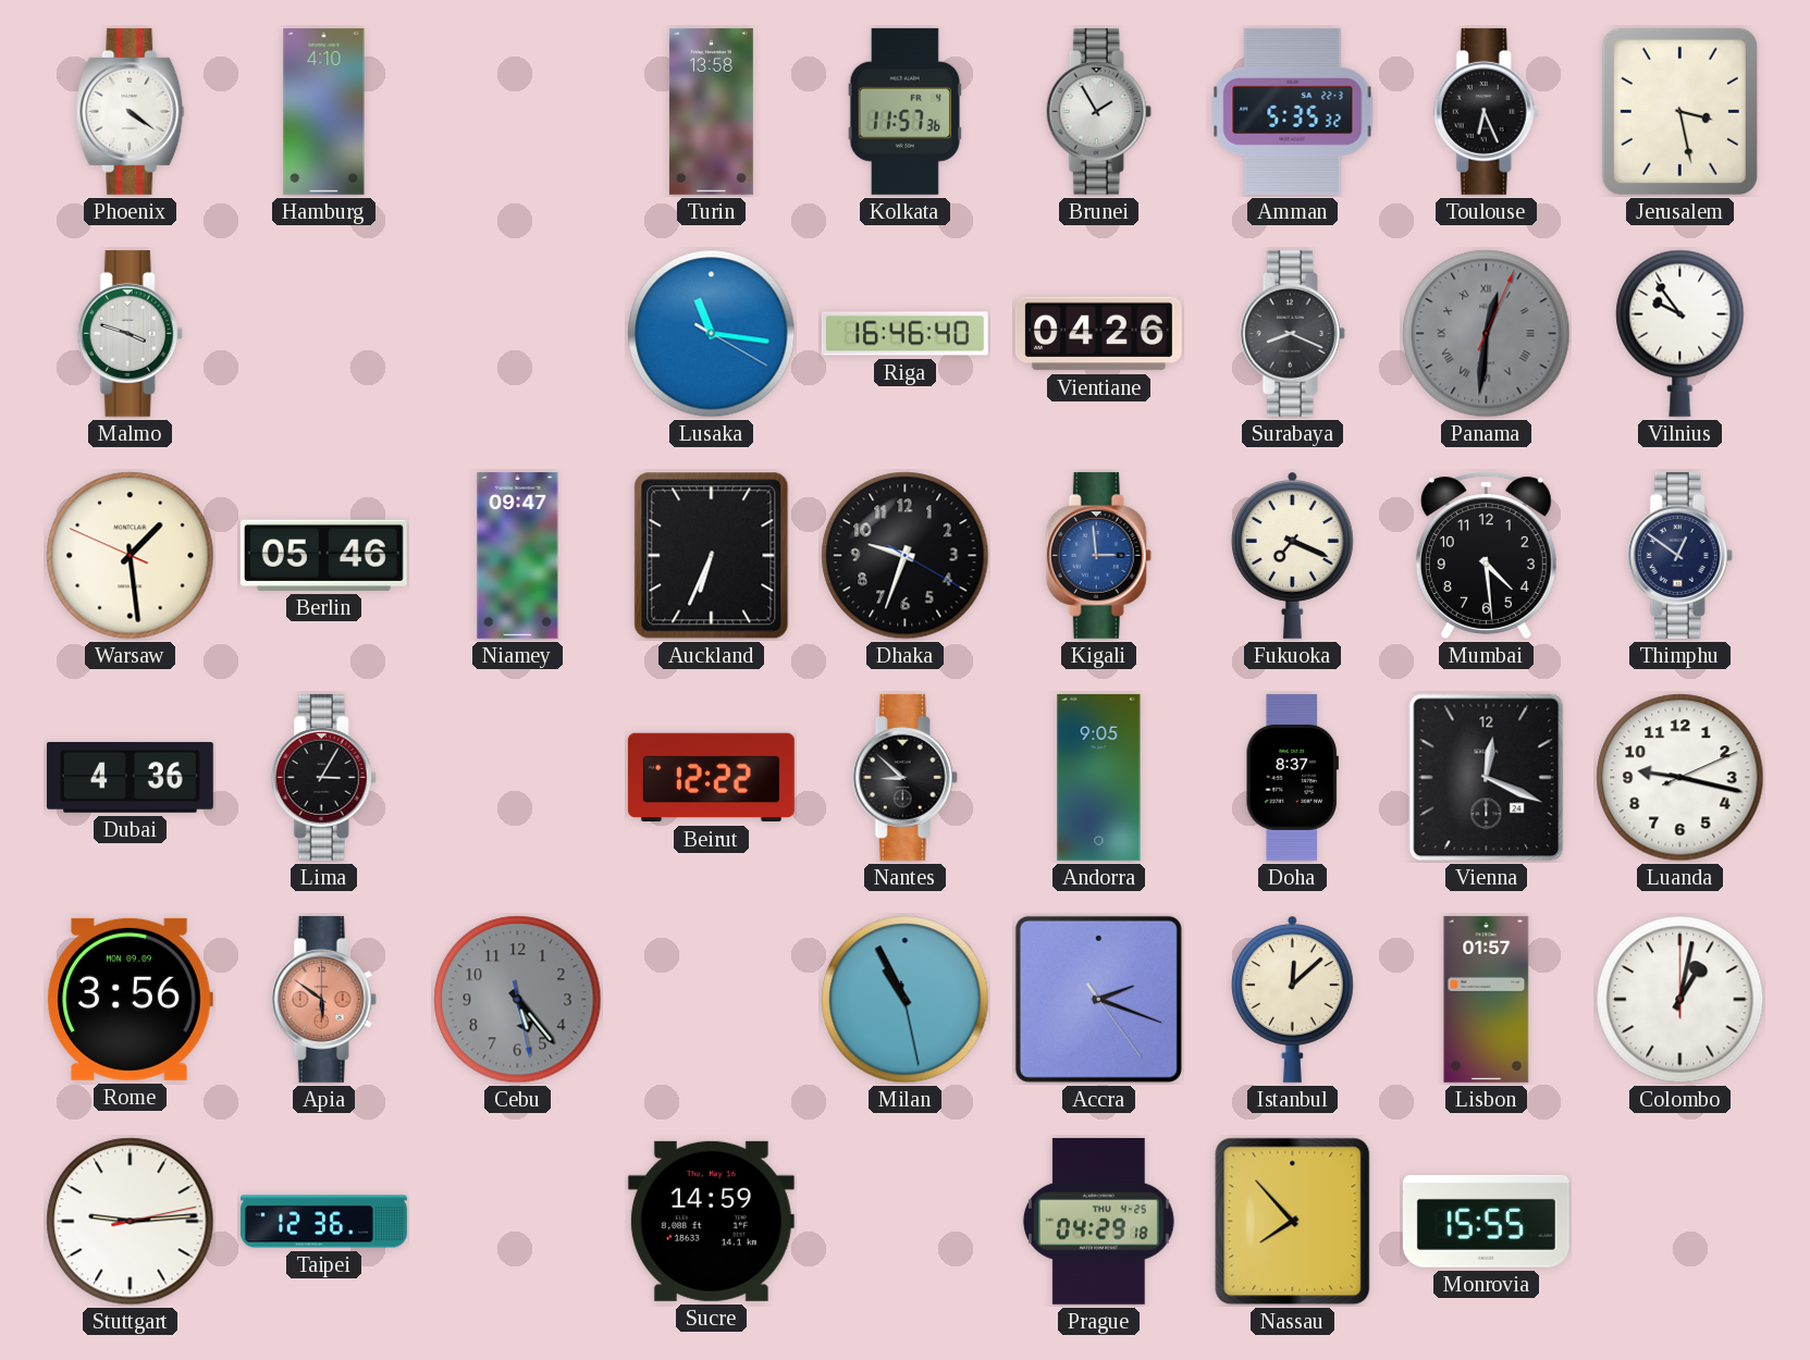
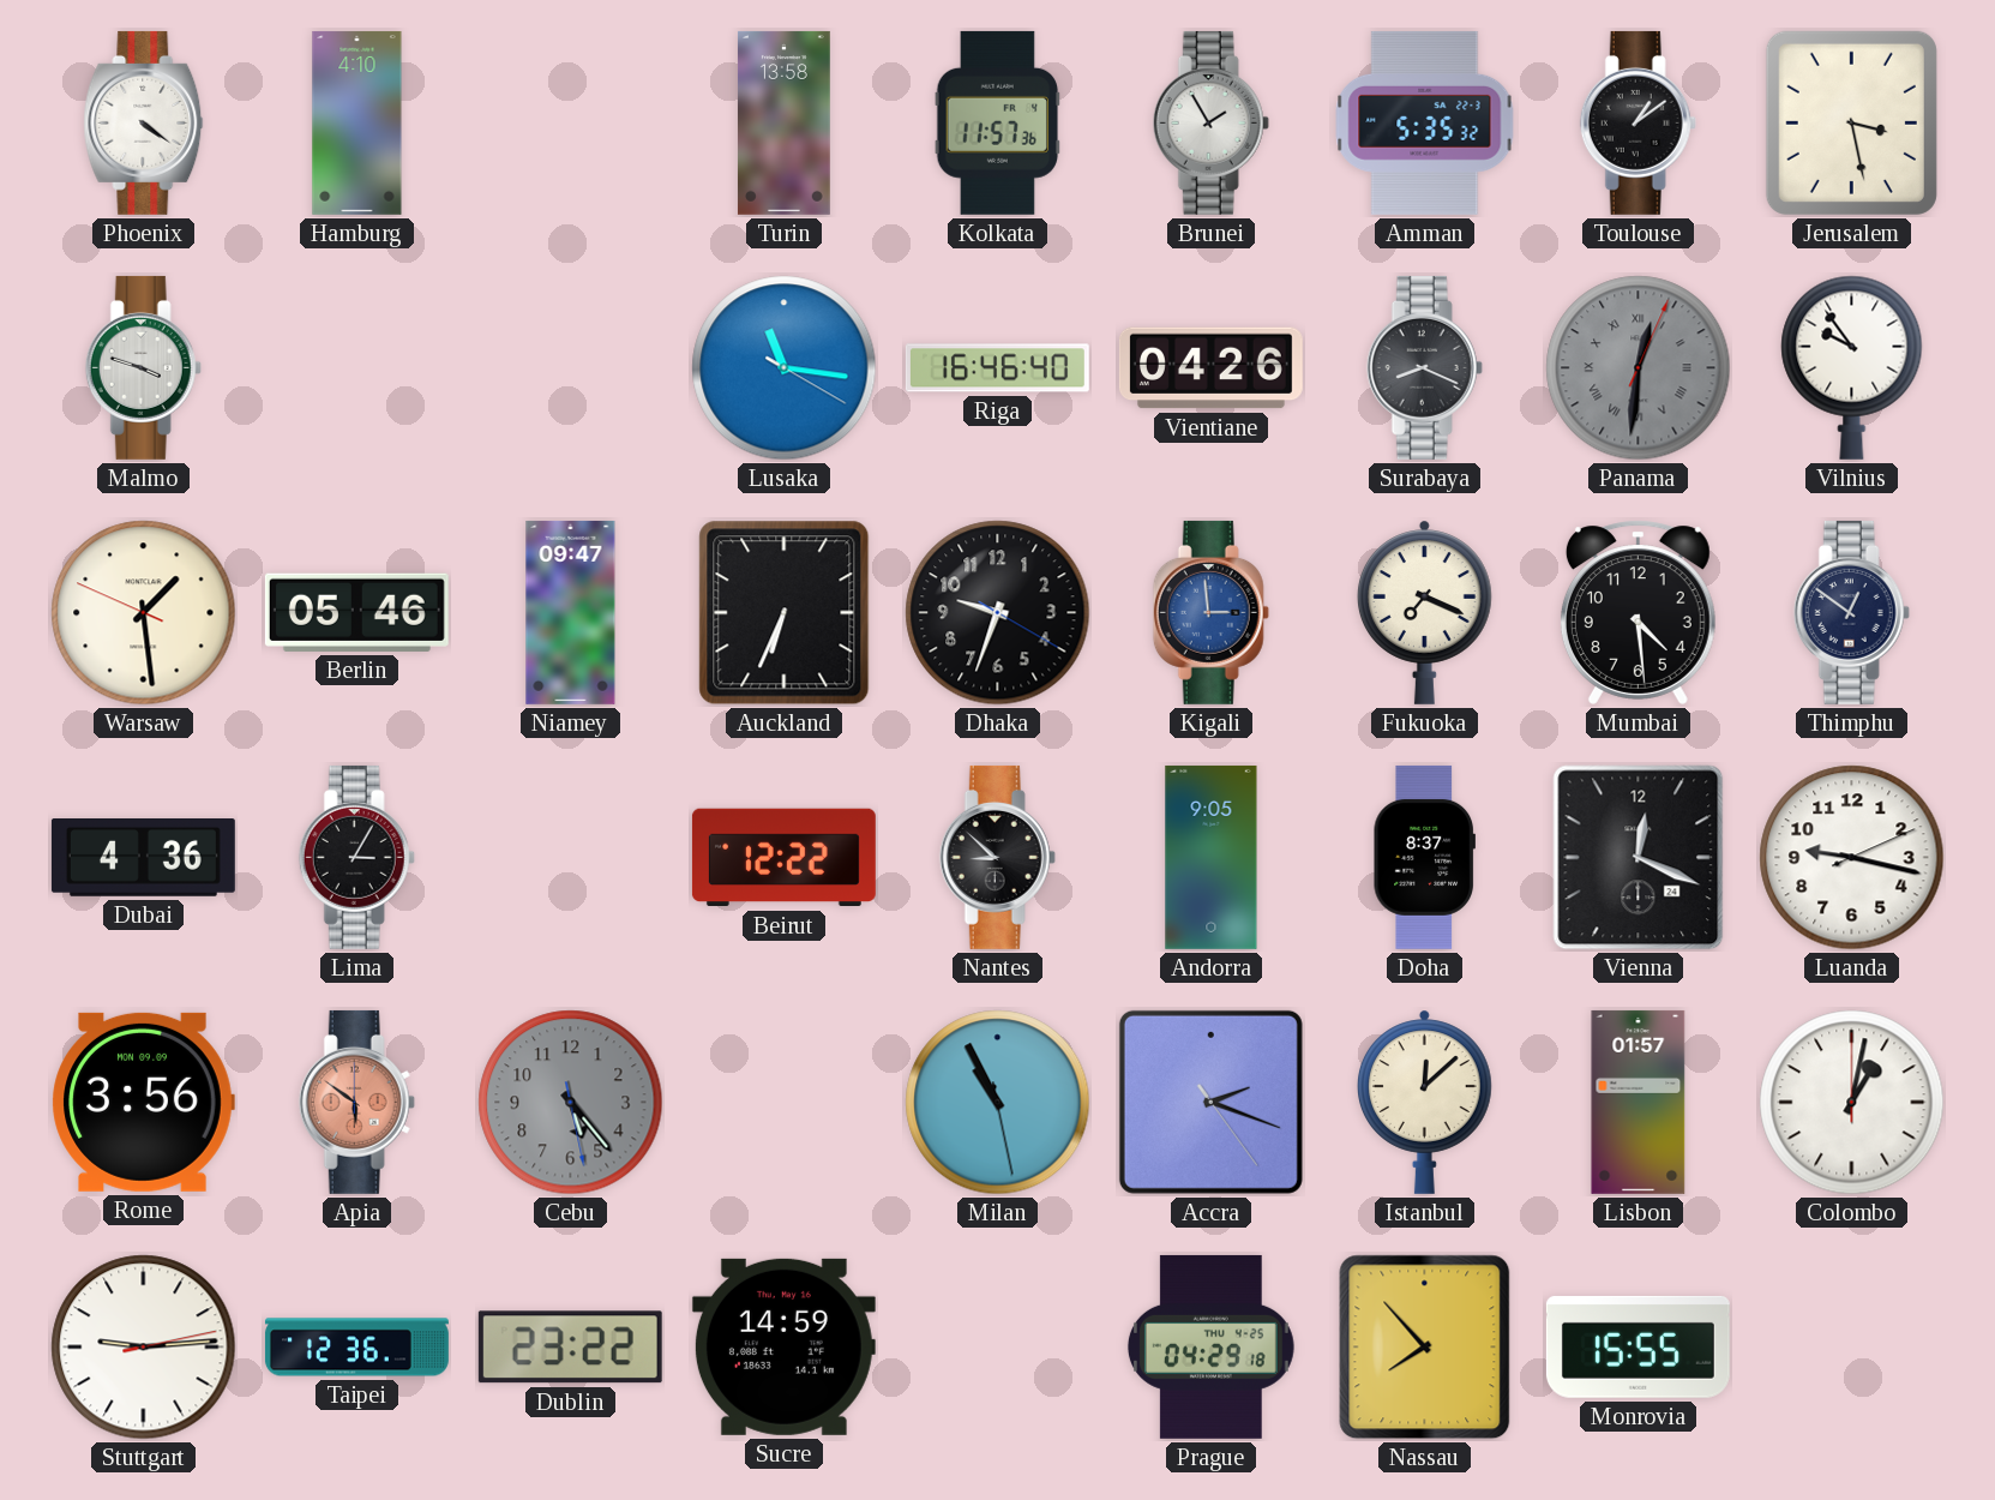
Toulouse: 6:26 -> 1:09 (1638, 122)
Dublin: none -> 23:22 (570, 1348)
